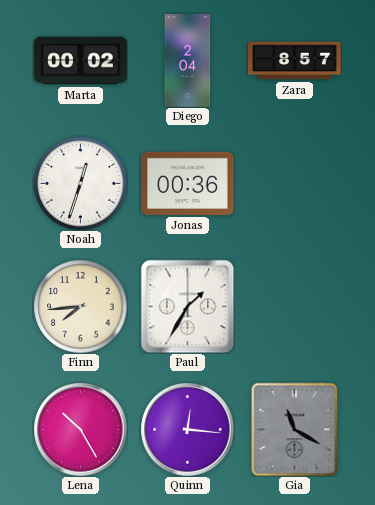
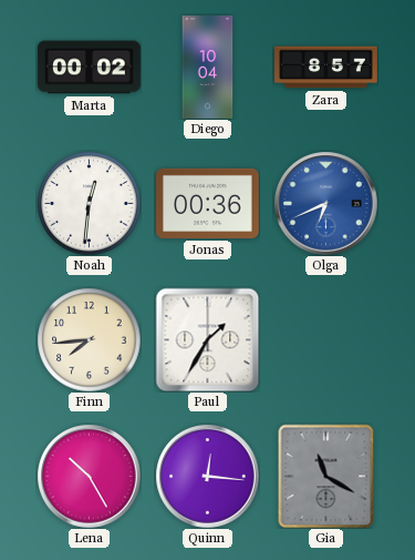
Diego: 2:04 -> 10:04 (208, 68)
Noah: 12:33 -> 12:31 (89, 203)
Olga: none -> 6:41 (325, 203)
